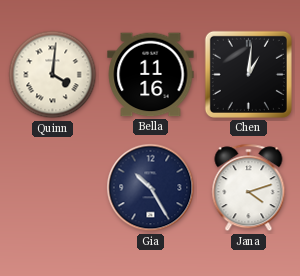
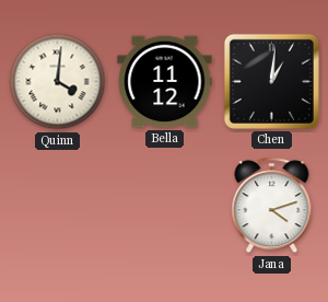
Bella: 11:16 -> 11:12 (165, 82)
Gia: 10:25 -> none (151, 188)
